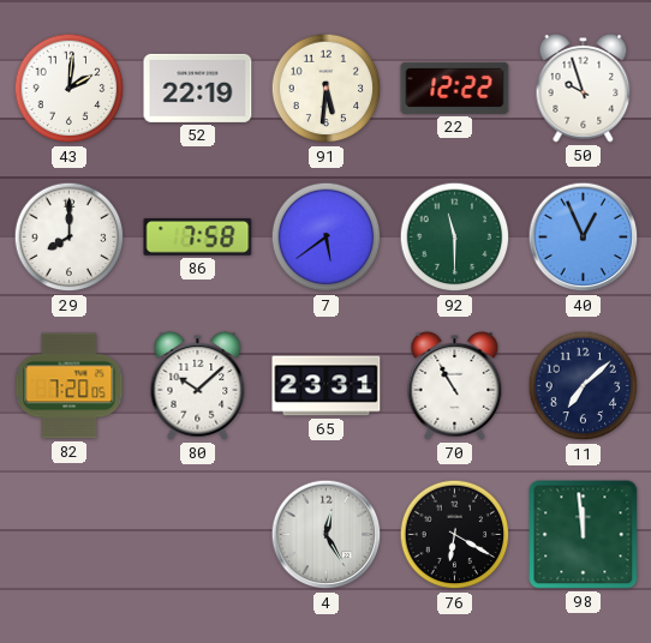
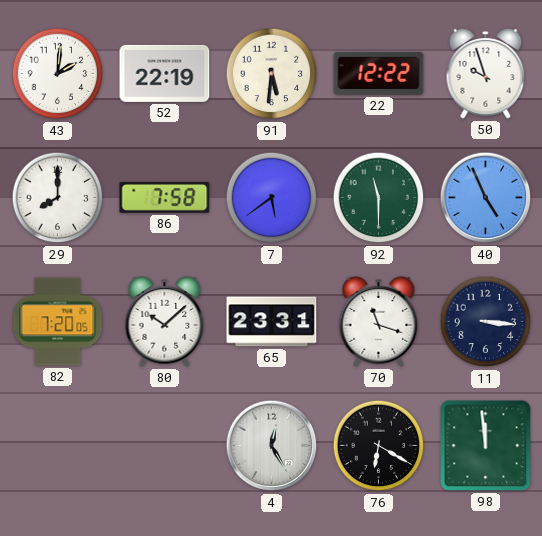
40: 12:56 -> 4:56 (486, 198)
70: 10:55 -> 11:18 (379, 322)
11: 7:08 -> 3:16 (486, 322)
